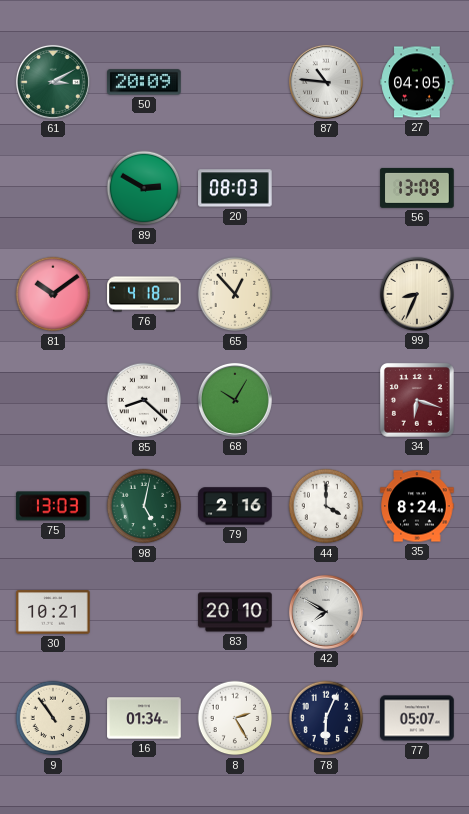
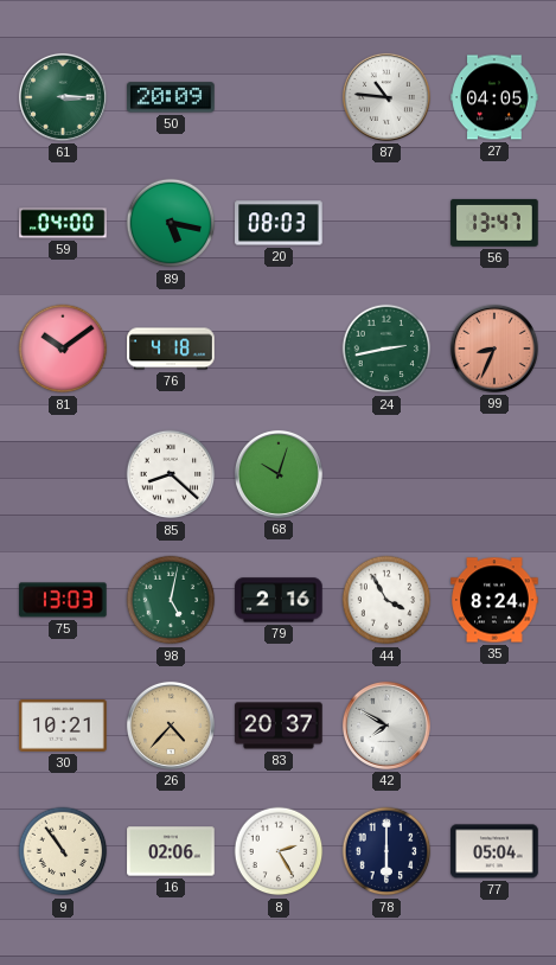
61: 3:10 -> 3:15 (63, 97)
59: none -> 04:00 (63, 223)
89: 2:50 -> 5:17 (171, 223)
56: 13:09 -> 13:47 (494, 223)
65: 12:53 -> none (235, 294)
24: none -> 2:43 (386, 349)
99 dial: cream -> salmon (494, 349)
68: 10:05 -> 10:03 (279, 474)
34: 6:18 -> none (417, 400)
44: 4:00 -> 3:55 (386, 600)
26: none -> 4:37 (171, 726)
83: 20:10 -> 20:37 (279, 726)
16: 01:34 -> 02:06 (171, 851)
78: 6:04 -> 6:00 (386, 851)
77: 05:07 -> 05:04 (494, 851)
